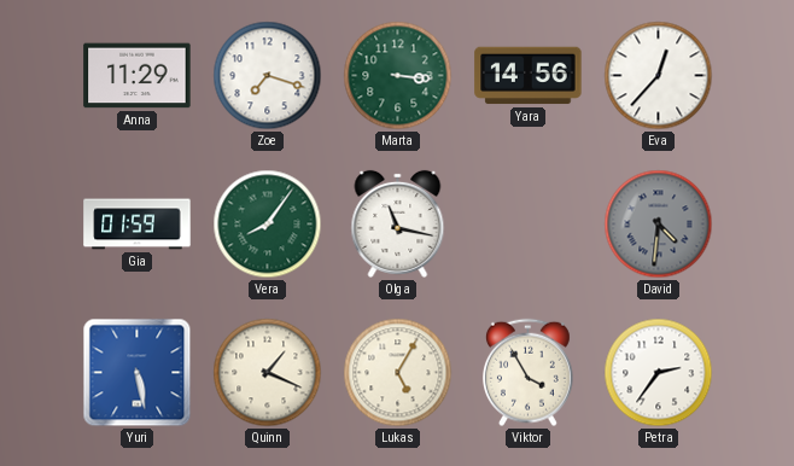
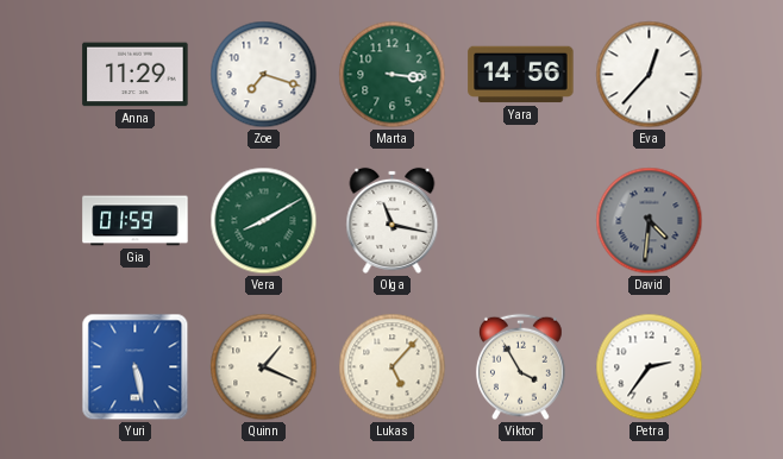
Vera: 8:06 -> 8:10 (264, 221)
Lukas: 5:05 -> 5:07 (393, 367)
